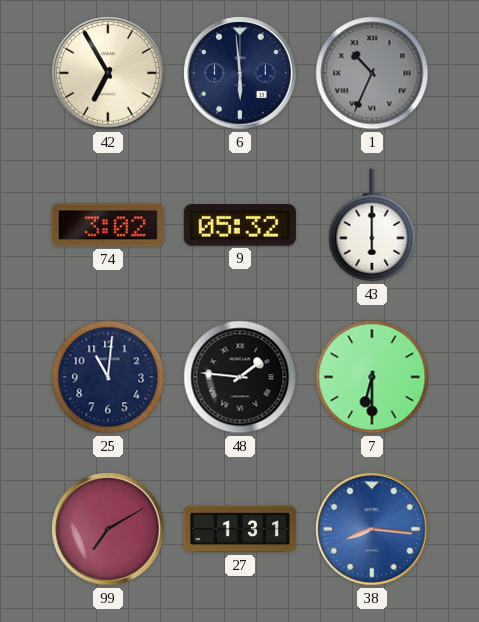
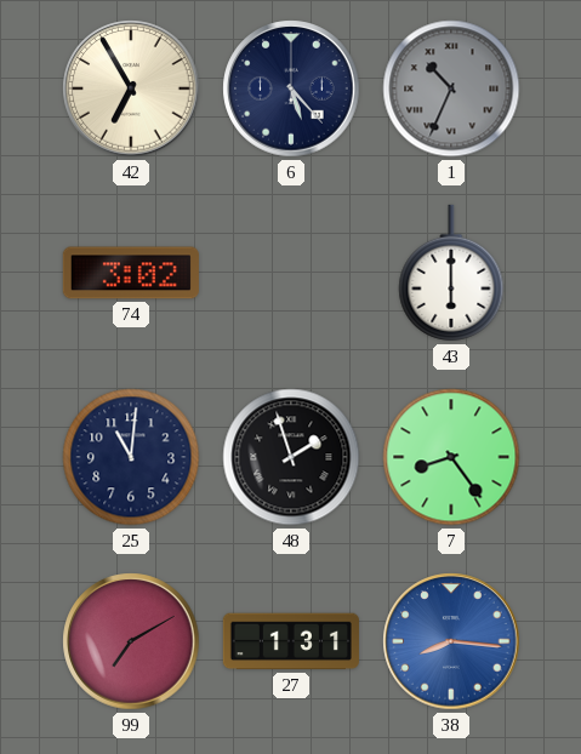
6: 5:59 -> 5:23 (291, 88)
9: 05:32 -> none (240, 226)
48: 1:46 -> 1:57 (291, 457)
7: 6:30 -> 8:24 (451, 457)
